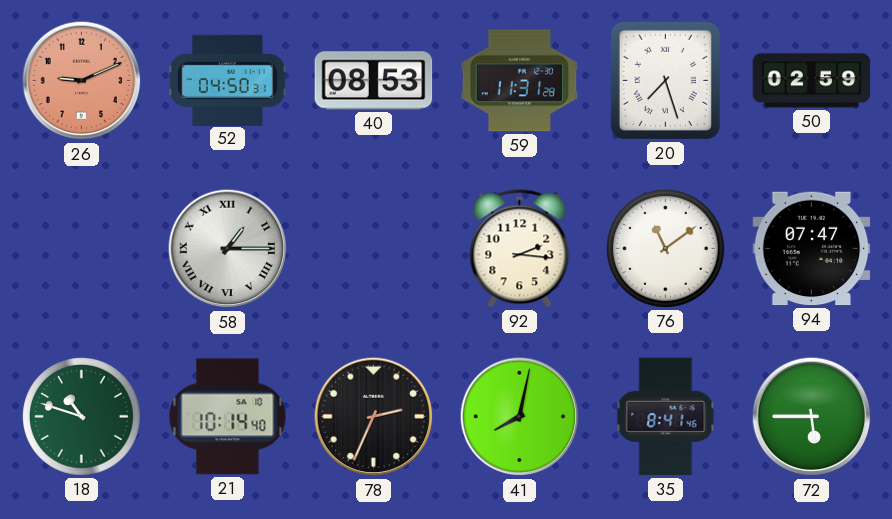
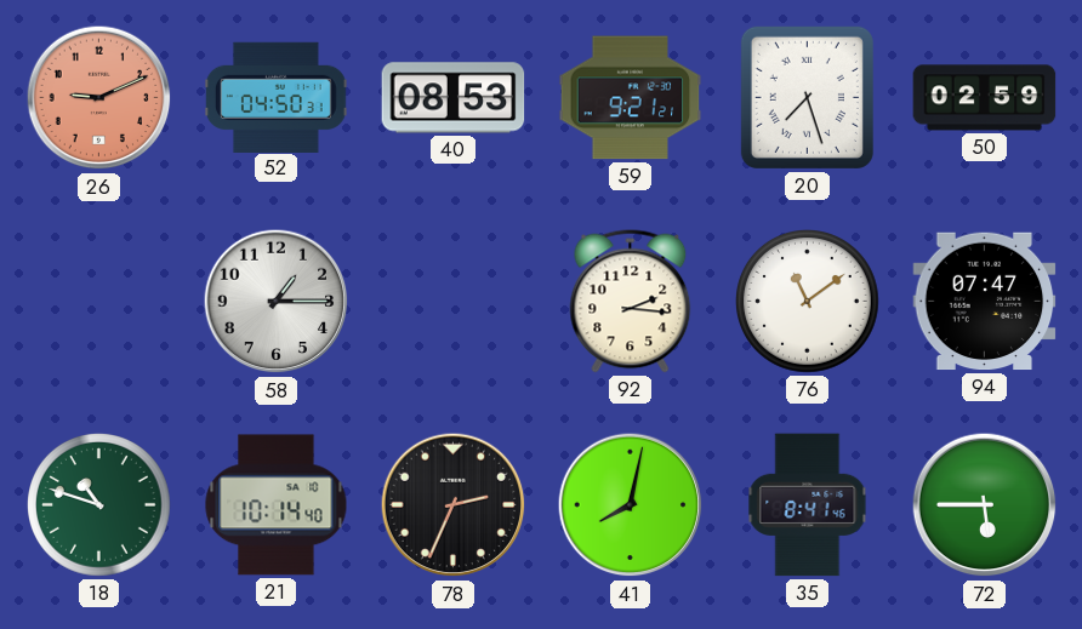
59: 11:31 -> 9:21 (631, 98)
58 numerals: Roman -> Arabic (277, 302)
